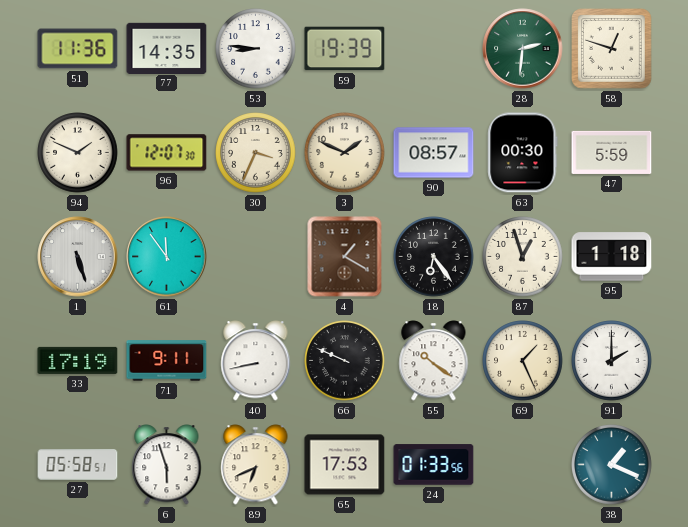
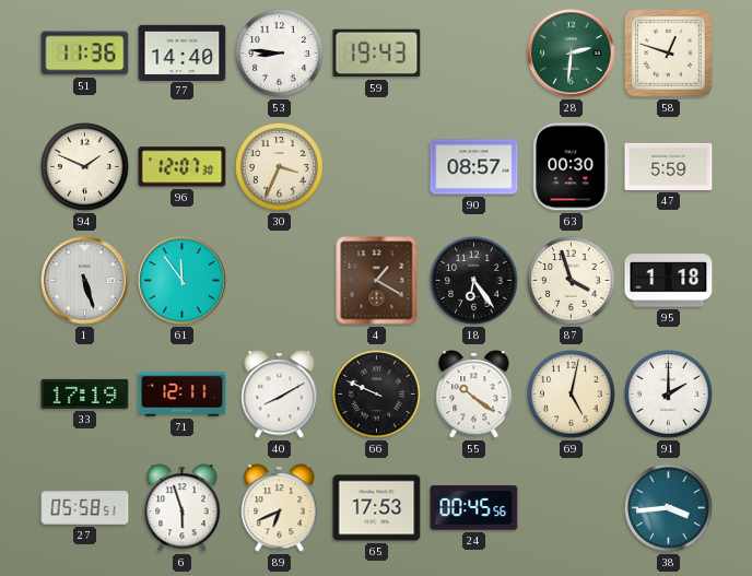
77: 14:35 -> 14:40 (183, 52)
59: 19:39 -> 19:43 (377, 54)
3: 1:49 -> none (345, 153)
87: 12:57 -> 3:57 (572, 281)
71: 9:11 -> 12:11 (183, 395)
40: 8:43 -> 8:10 (280, 395)
69: 1:26 -> 5:02 (572, 395)
24: 01:33 -> 00:45 (474, 508)
38: 1:19 -> 3:44 (669, 508)
